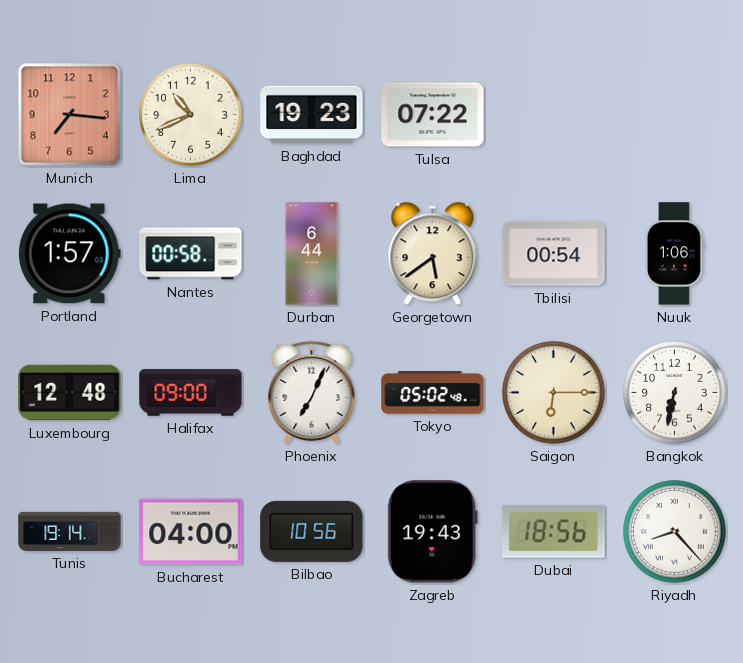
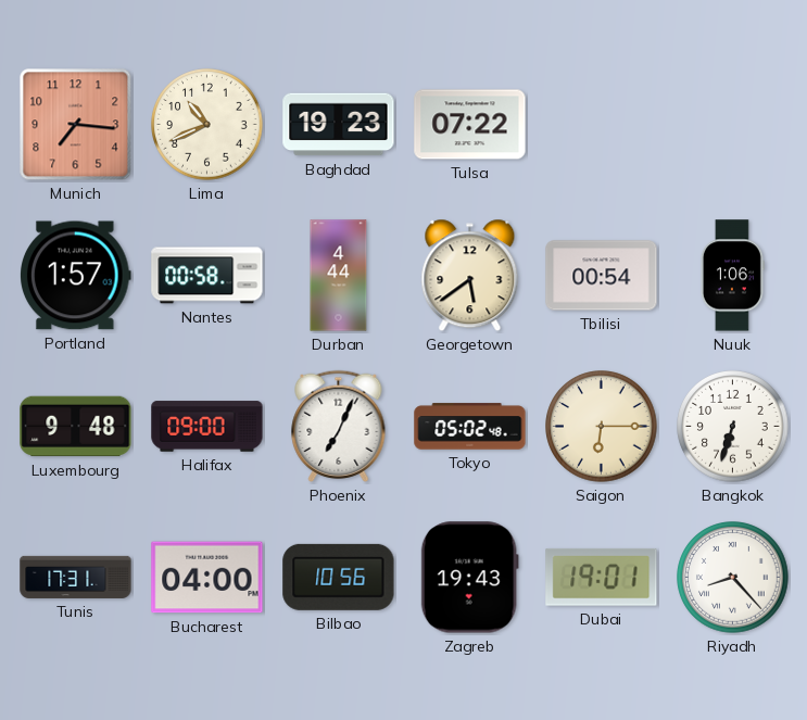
Durban: 6:44 -> 4:44 (339, 276)
Luxembourg: 12:48 -> 9:48 (76, 427)
Bangkok: 6:32 -> 6:33 (733, 427)
Tunis: 19:14 -> 17:31 (76, 577)
Dubai: 18:56 -> 19:01 (602, 577)
